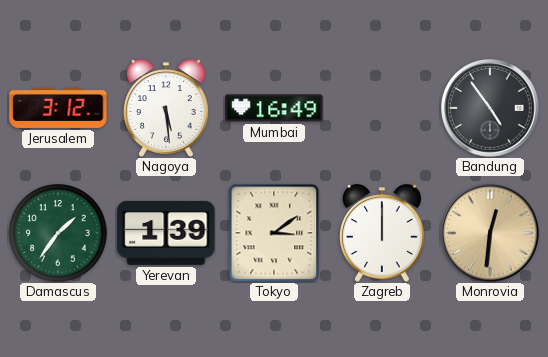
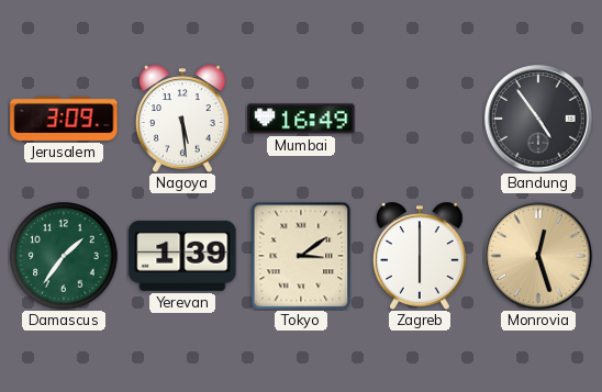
Jerusalem: 3:12 -> 3:09 (64, 119)
Zagreb: 12:00 -> 6:00 (421, 256)
Monrovia: 12:31 -> 12:27 (539, 257)
